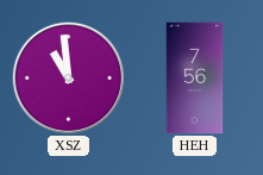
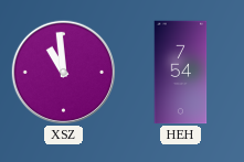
HEH: 7:56 -> 7:54 (181, 73)
